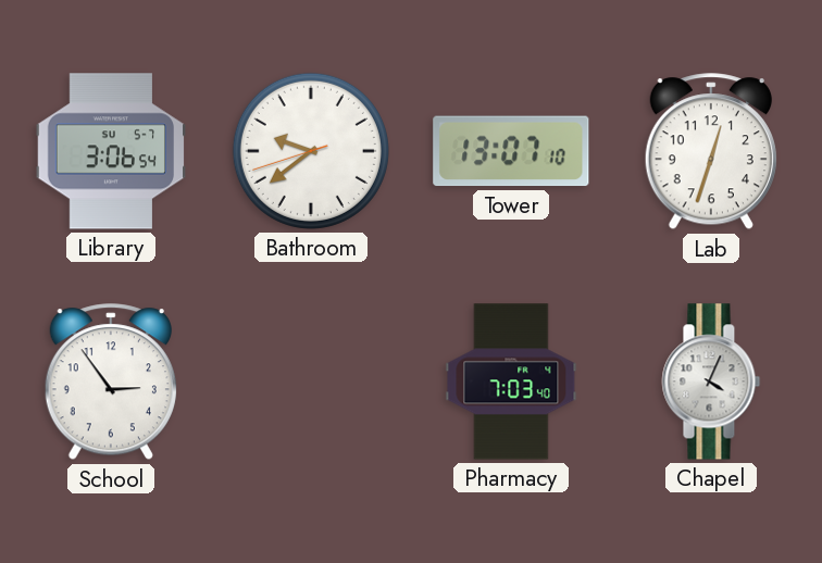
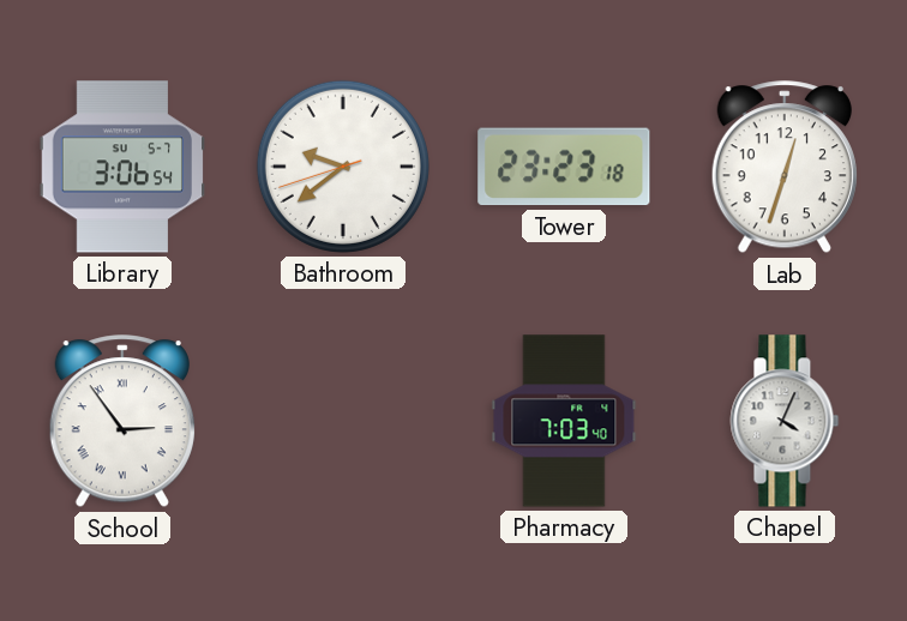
Tower: 13:07 -> 23:23 (564, 167)
School numerals: Arabic -> Roman (122, 422)
